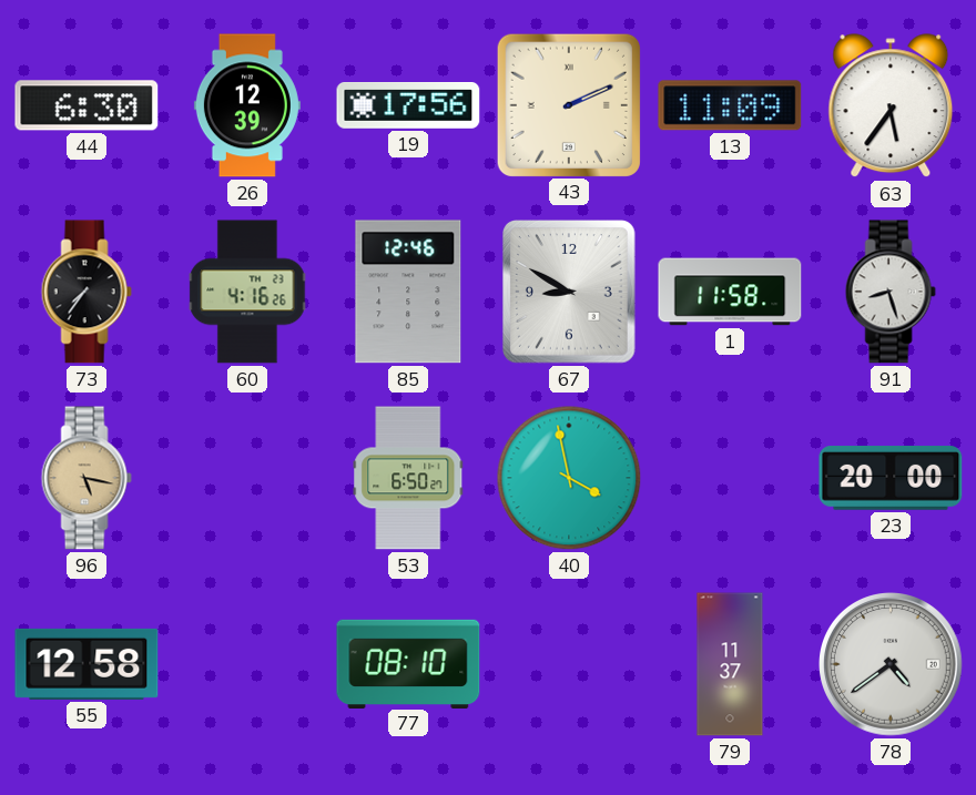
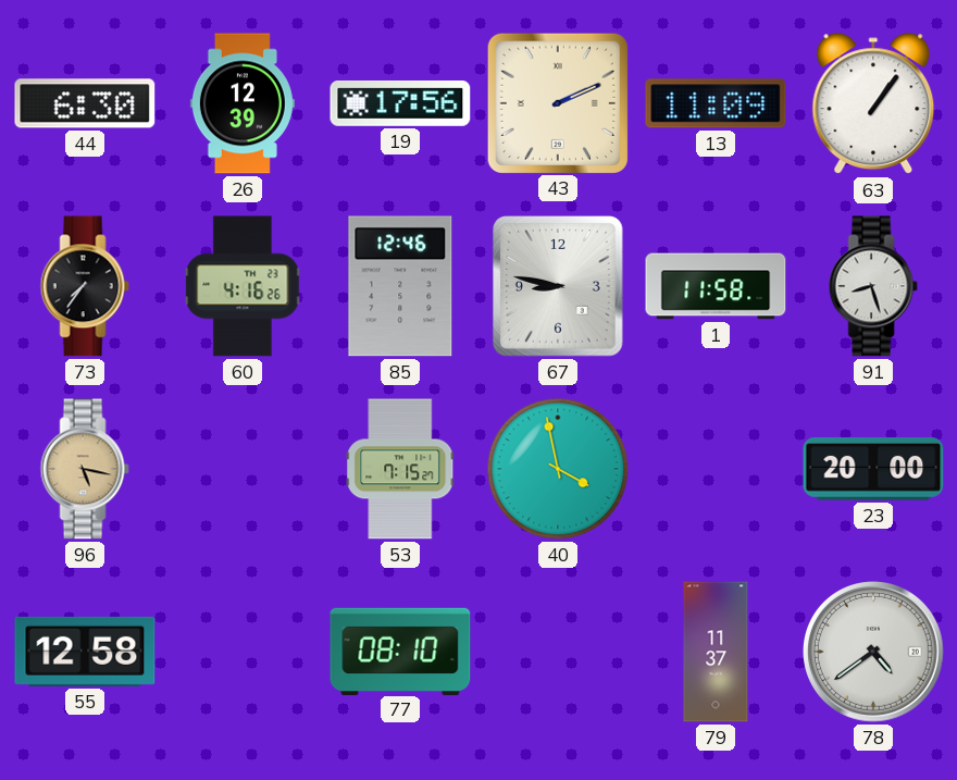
63: 5:36 -> 1:06 (873, 104)
67: 8:50 -> 8:47 (559, 287)
53: 6:50 -> 7:15 (400, 469)
